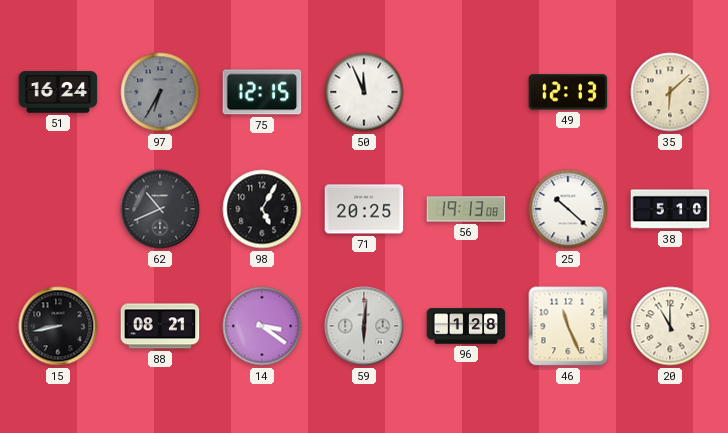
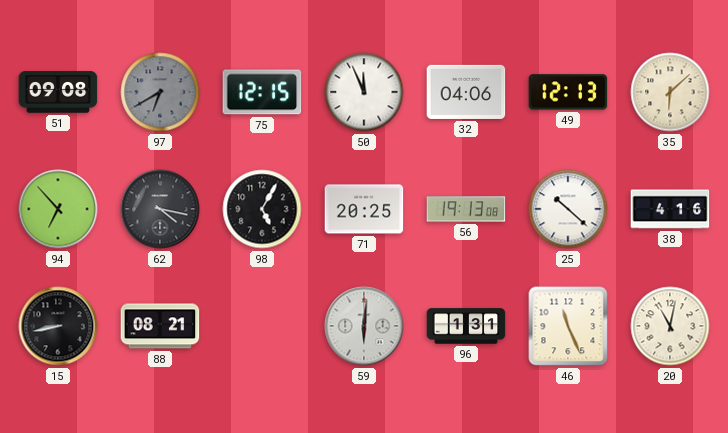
51: 16:24 -> 09:08 (58, 92)
97: 6:35 -> 6:40 (160, 92)
32: none -> 04:06 (466, 92)
94: none -> 6:53 (58, 209)
62: 10:41 -> 4:17 (160, 209)
38: 5:10 -> 4:16 (670, 209)
14: 3:21 -> none (262, 326)
96: 1:28 -> 1:31 (466, 326)
20: 11:00 -> 11:02 (670, 326)
